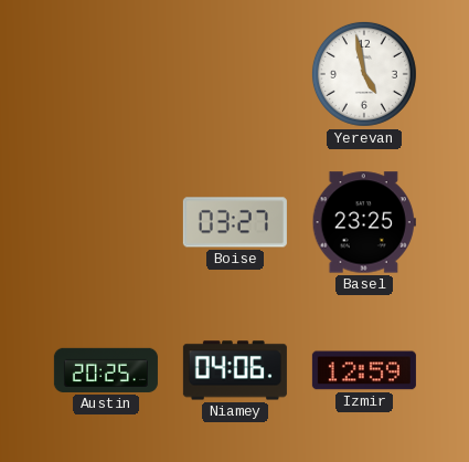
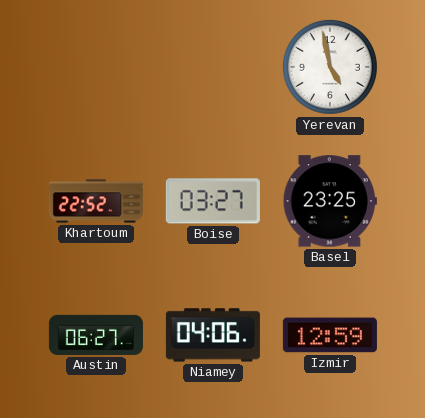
Khartoum: none -> 22:52 (96, 201)
Austin: 20:25 -> 06:27 (96, 335)
